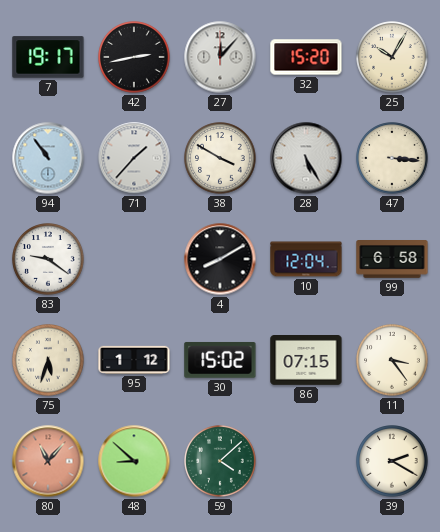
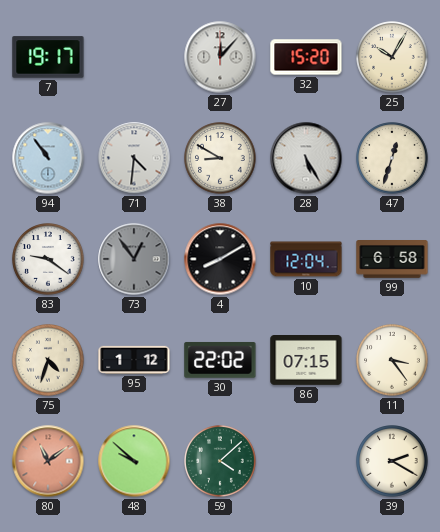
42: 2:43 -> none (134, 57)
71: 1:37 -> 4:31 (134, 158)
38: 3:50 -> 8:50 (220, 158)
47: 3:16 -> 12:33 (392, 158)
73: none -> 12:54 (134, 259)
75: 5:33 -> 4:33 (48, 360)
30: 15:02 -> 22:02 (220, 360)
80: 11:07 -> 11:09 (48, 461)
48: 8:52 -> 9:52 (134, 461)
